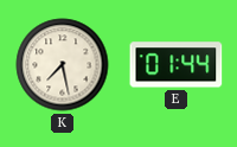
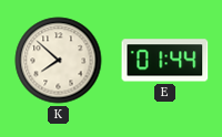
K: 7:28 -> 7:52 (59, 61)
